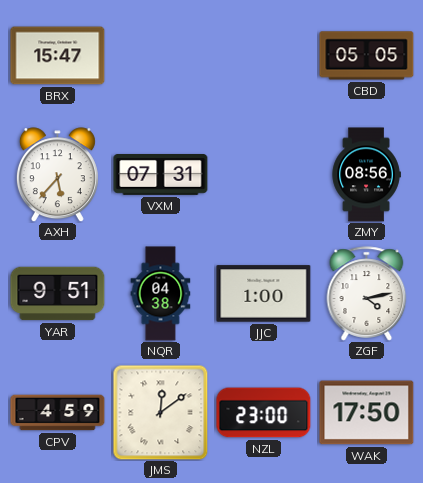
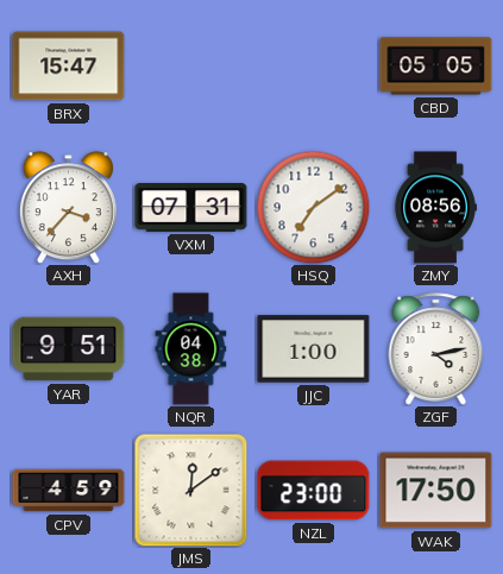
AXH: 5:37 -> 3:37 (68, 208)
HSQ: none -> 7:09 (313, 207)
